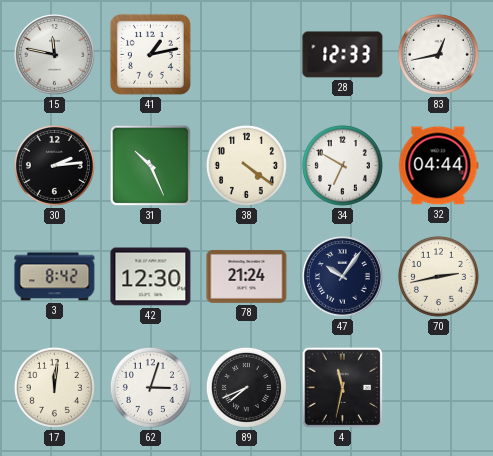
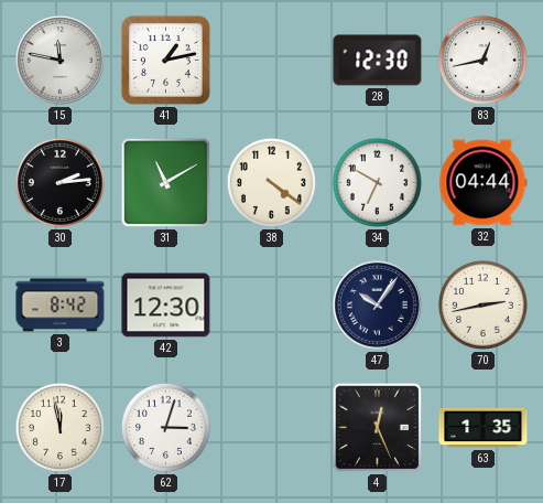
28: 12:33 -> 12:30 (378, 61)
31: 10:26 -> 11:10 (166, 183)
78: 21:24 -> none (247, 276)
17: 12:01 -> 11:58 (59, 427)
89: 7:41 -> none (246, 387)
4: 11:32 -> 12:26 (378, 428)
63: none -> 1:35 (484, 428)
